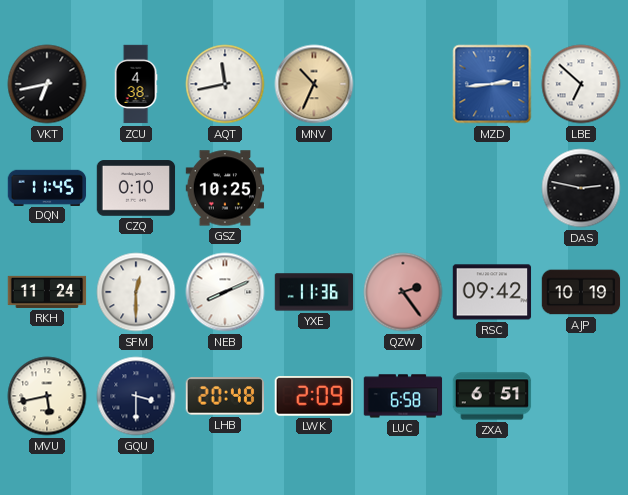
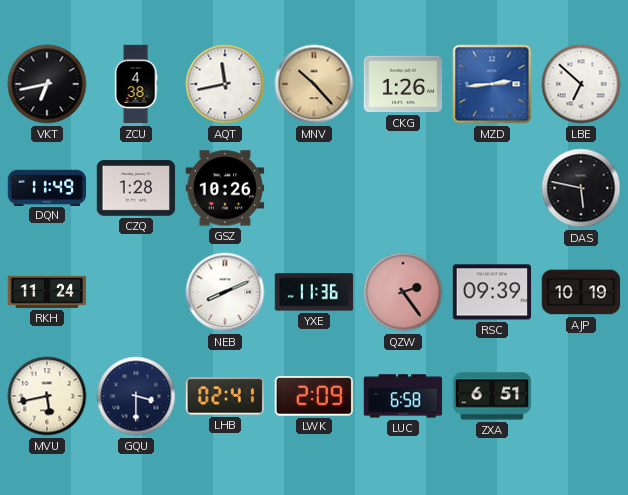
MNV: 10:34 -> 10:23 (314, 84)
CKG: none -> 1:26 (403, 84)
DQN: 11:45 -> 11:49 (47, 187)
CZQ: 0:10 -> 1:28 (136, 188)
GSZ: 10:25 -> 10:26 (225, 188)
DAS: 2:47 -> 5:47 (581, 188)
SFM: 12:30 -> none (136, 292)
RSC: 09:42 -> 09:39 (492, 292)
LHB: 20:48 -> 02:41 (224, 396)
